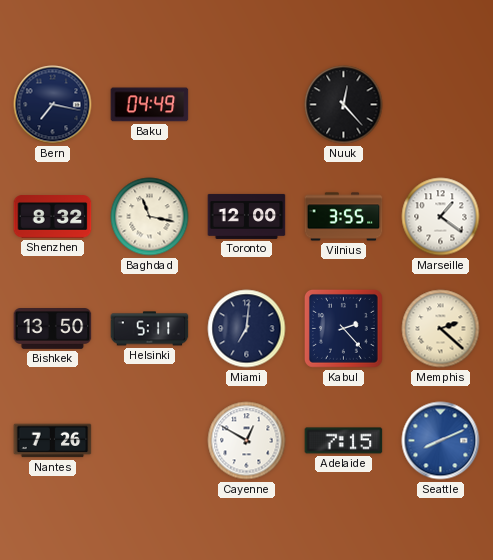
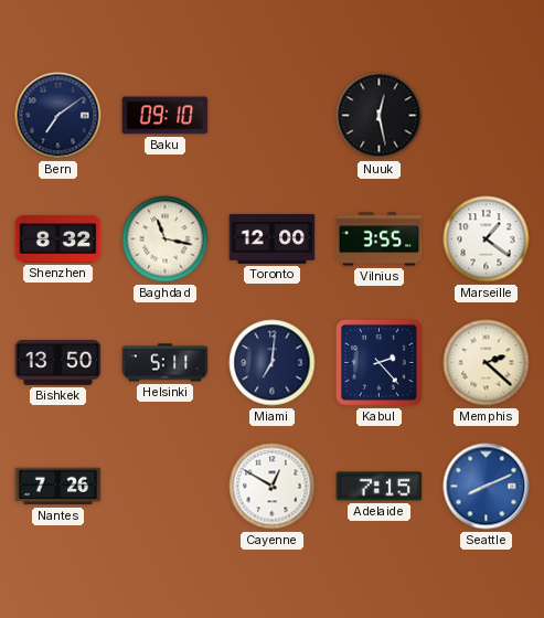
Bern: 7:17 -> 7:09 (58, 116)
Baku: 04:49 -> 09:10 (166, 116)
Nuuk: 12:23 -> 12:28 (380, 116)
